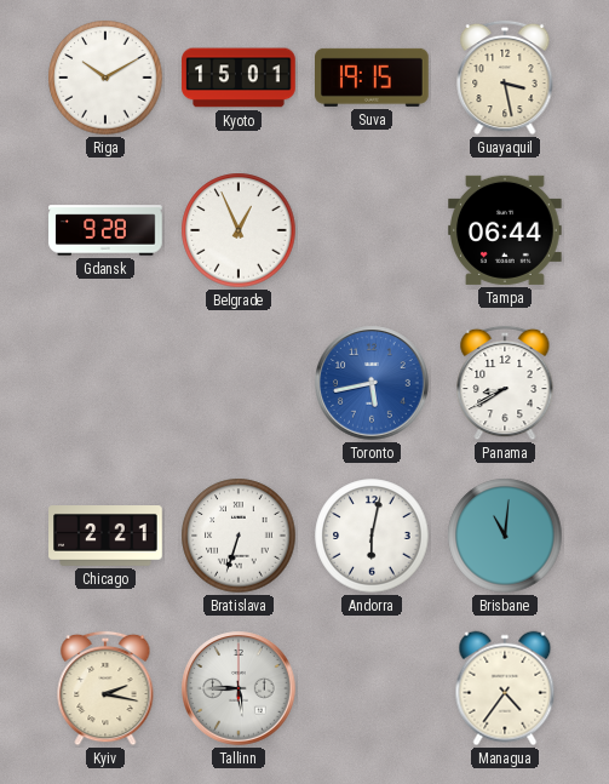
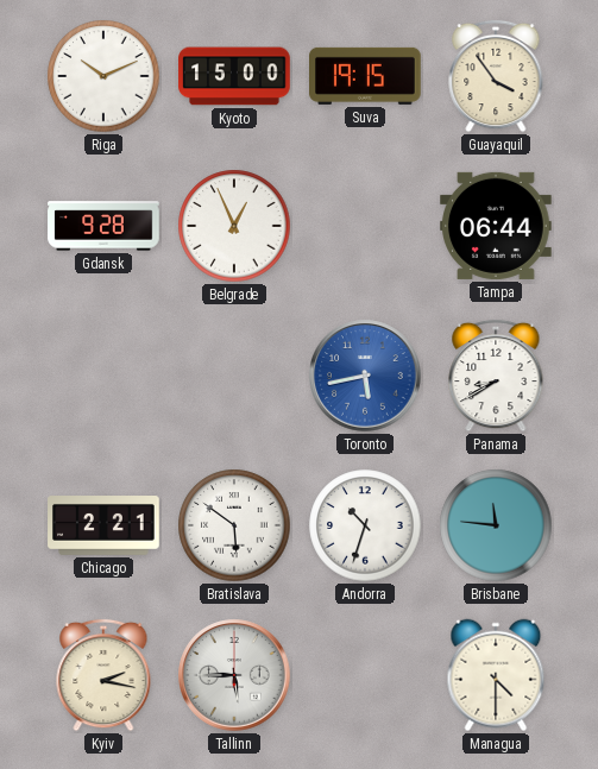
Riga: 10:10 -> 10:11 (103, 76)
Kyoto: 15:01 -> 15:00 (234, 76)
Guayaquil: 3:28 -> 3:54 (496, 76)
Bratislava: 6:33 -> 5:51 (234, 525)
Andorra: 6:02 -> 10:33 (365, 525)
Brisbane: 11:01 -> 11:46 (496, 525)
Managua: 4:36 -> 4:30 (496, 675)
